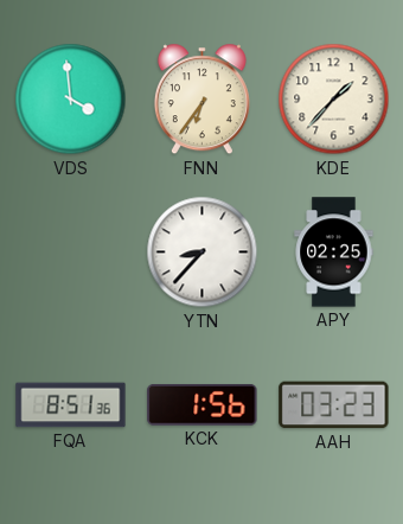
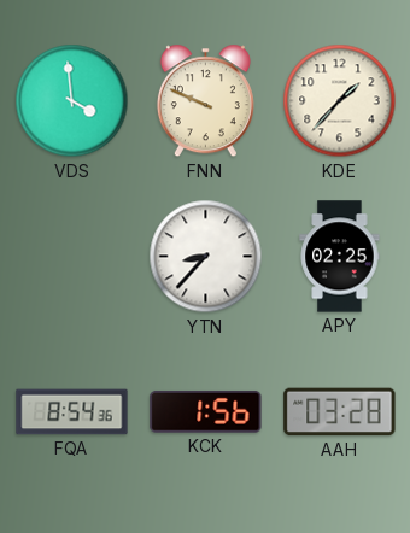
FNN: 6:36 -> 9:49 (205, 101)
FQA: 8:51 -> 8:54 (72, 412)
AAH: 03:23 -> 03:28 (340, 412)
